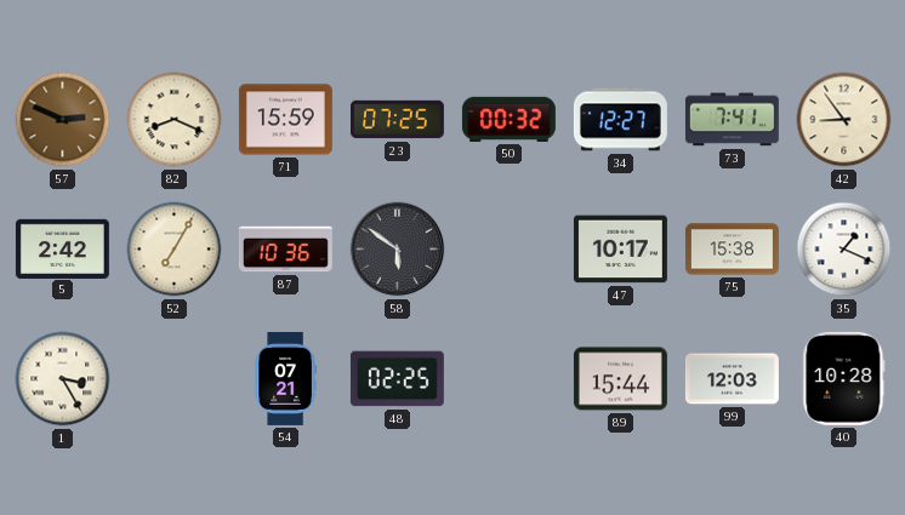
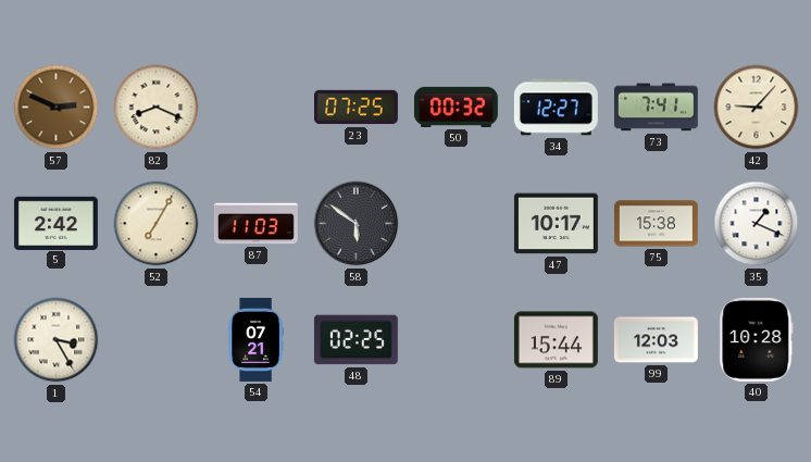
71: 15:59 -> none (285, 120)
42: 8:54 -> 9:07 (757, 108)
87: 10:36 -> 11:03 (255, 224)
